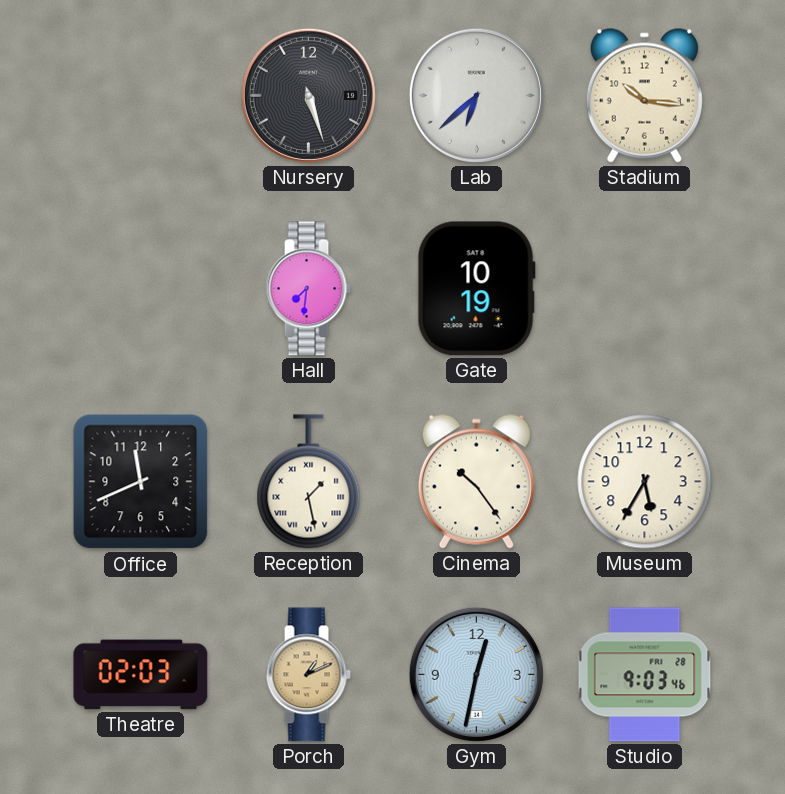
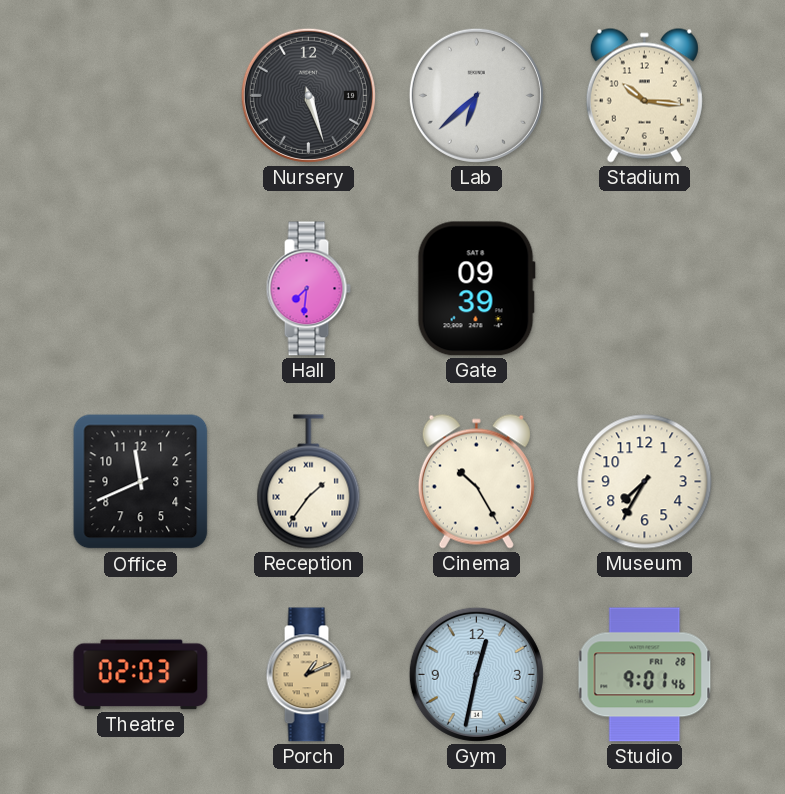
Gate: 10:19 -> 09:39 (476, 289)
Reception: 1:28 -> 1:36 (309, 482)
Cinema: 10:24 -> 10:25 (476, 481)
Museum: 5:35 -> 7:35 (645, 482)
Studio: 9:03 -> 9:01 (645, 675)
